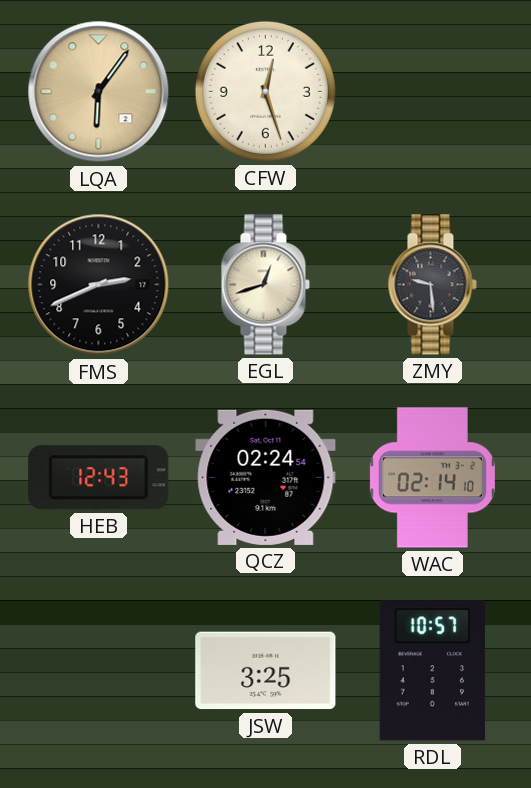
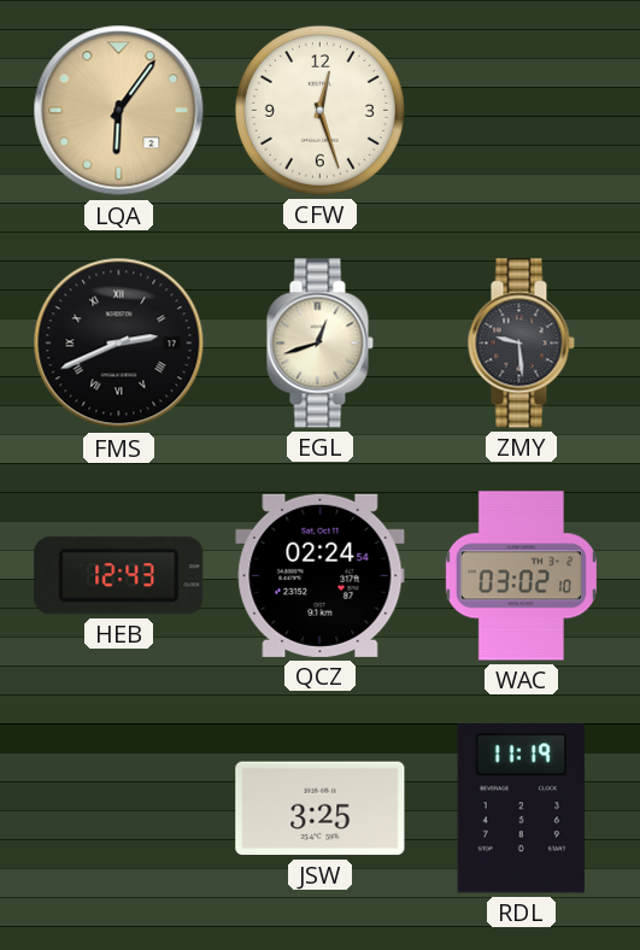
FMS numerals: Arabic -> Roman (119, 344)
WAC: 02:14 -> 03:02 (521, 576)
RDL: 10:57 -> 11:19 (521, 809)
